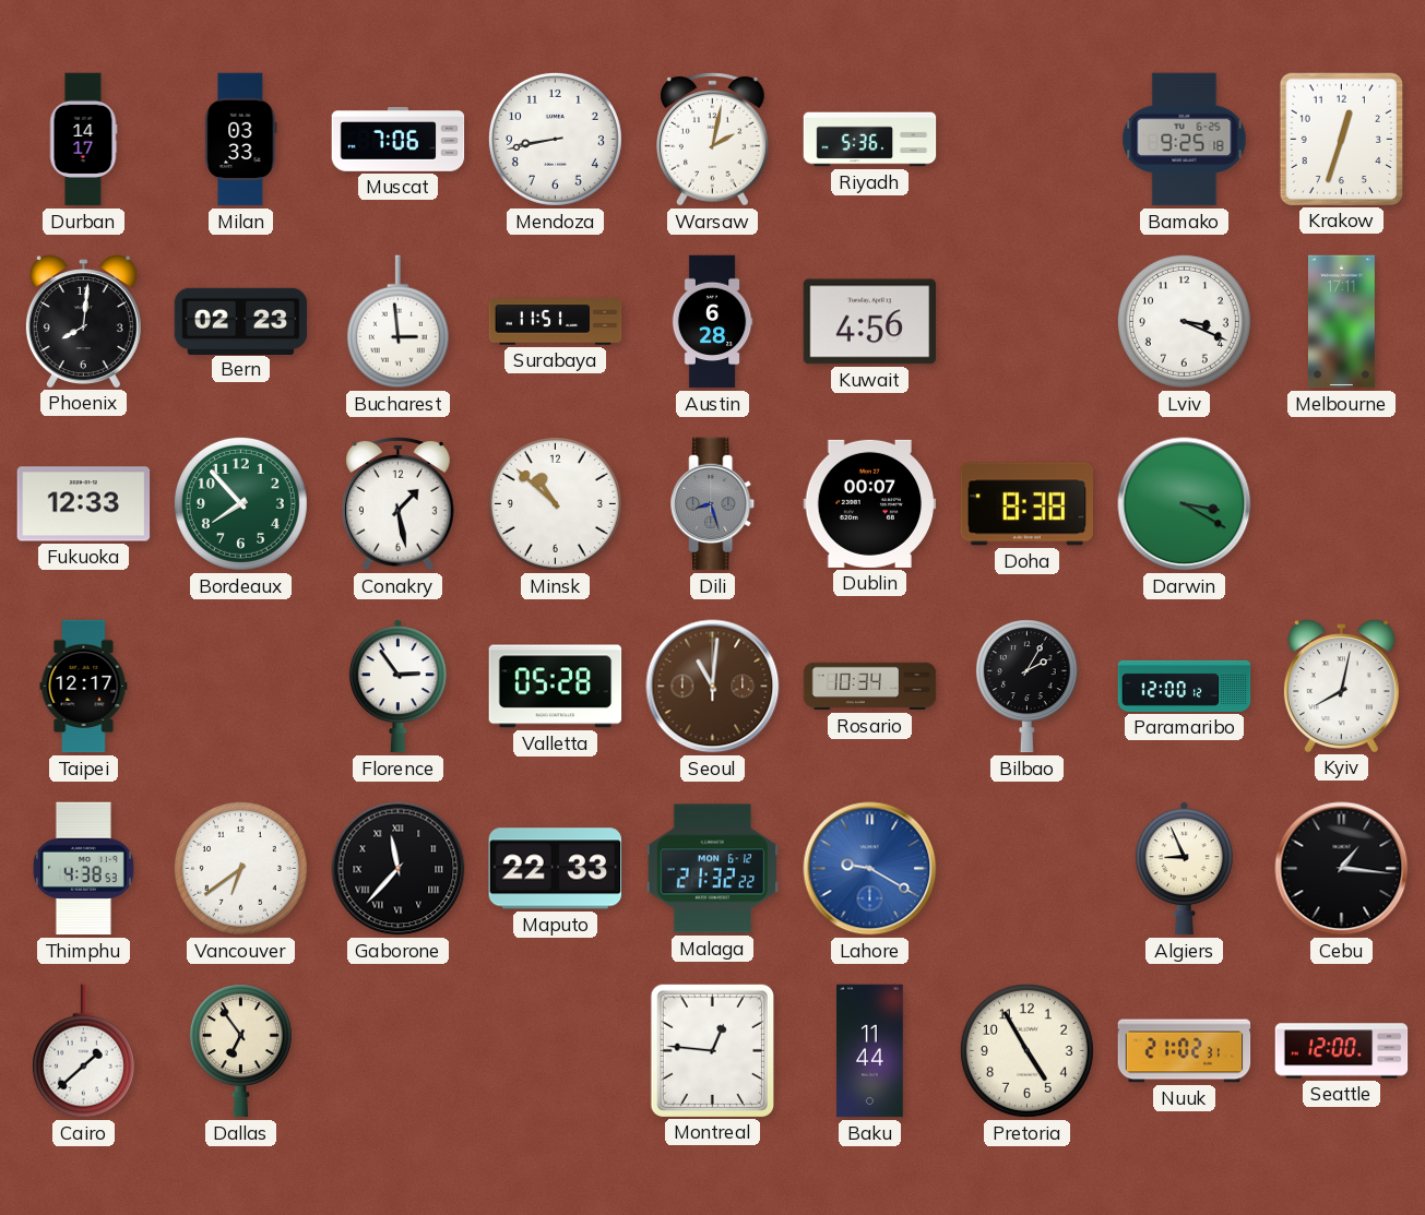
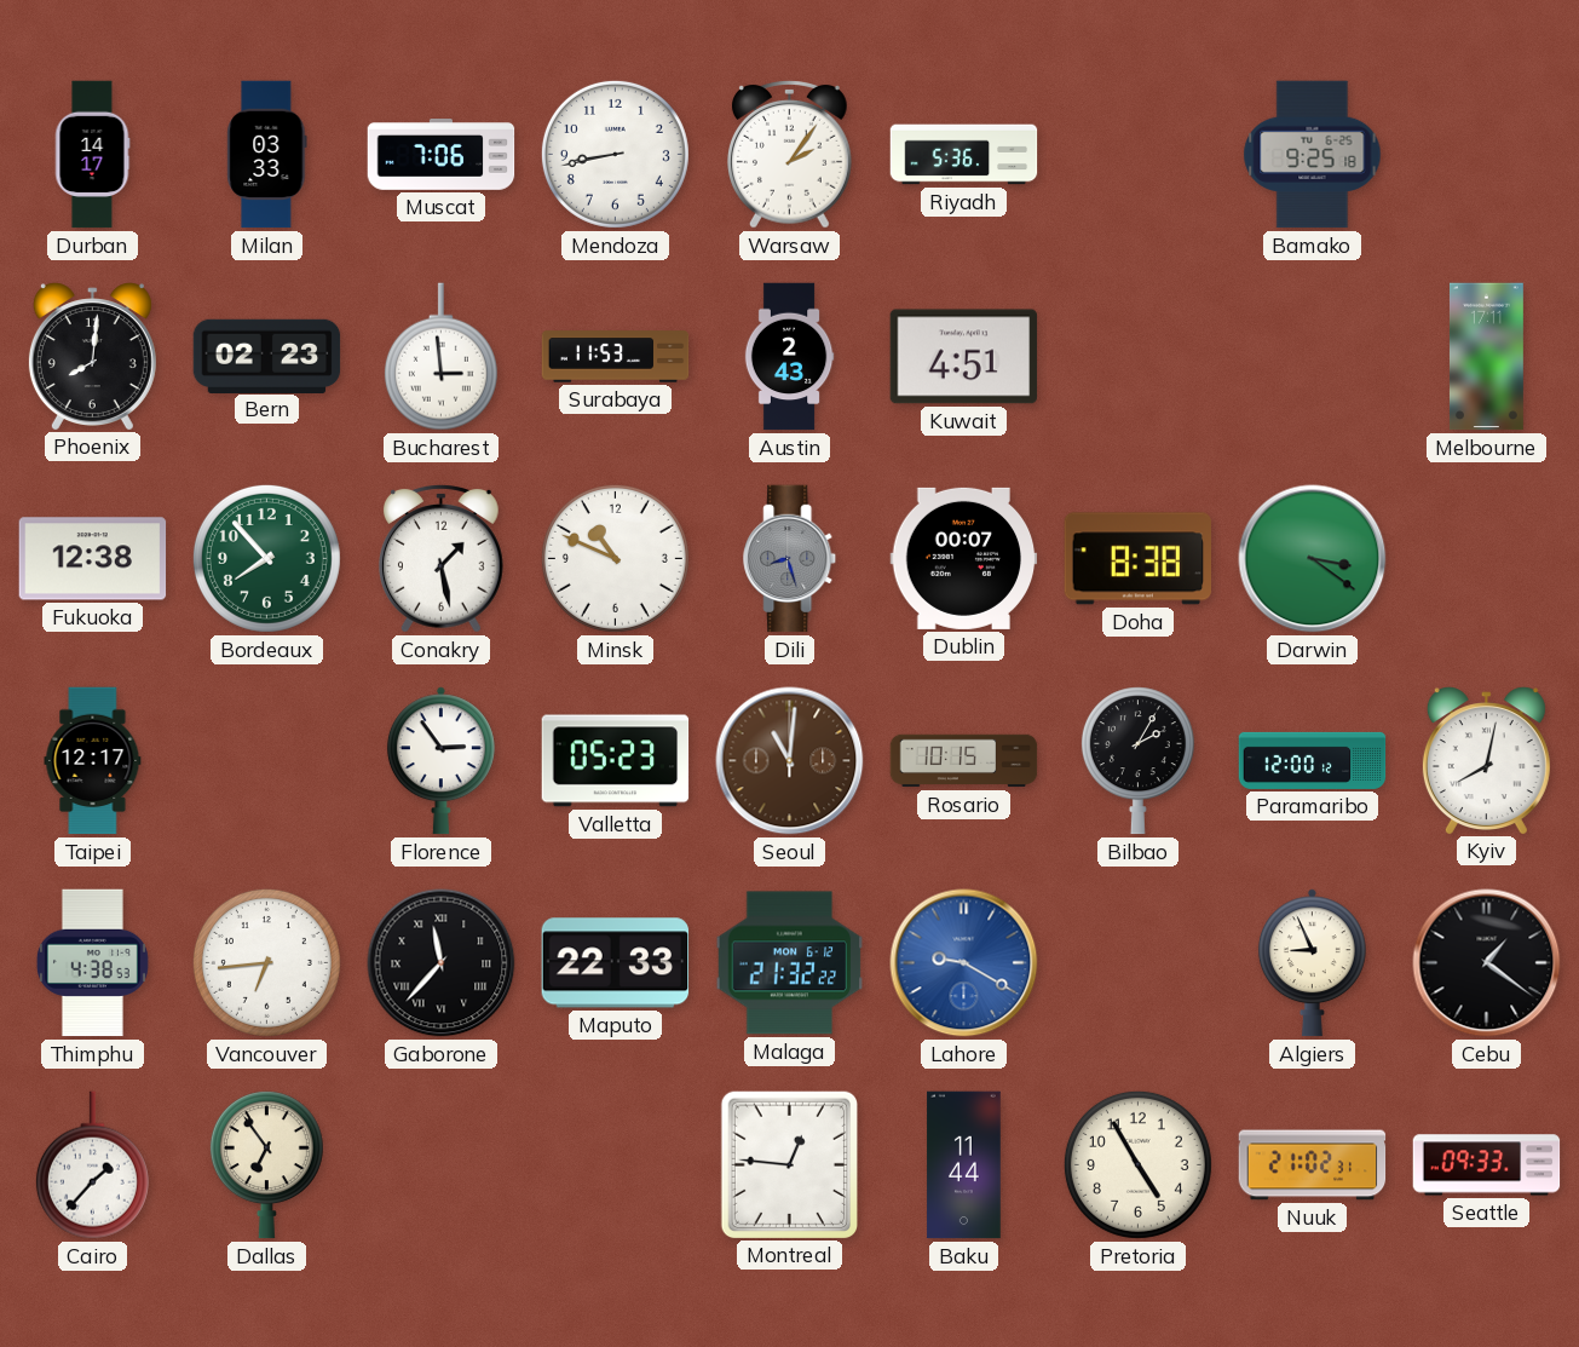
Warsaw: 2:02 -> 2:06 (790, 155)
Krakow: 12:33 -> none (1341, 139)
Surabaya: 11:51 -> 11:53 (616, 357)
Austin: 6:28 -> 2:43 (789, 357)
Kuwait: 4:56 -> 4:51 (964, 357)
Lviv: 3:19 -> none (1184, 321)
Fukuoka: 12:33 -> 12:38 (93, 559)
Minsk: 10:52 -> 10:49 (615, 558)
Darwin: 3:20 -> 3:21 (1313, 559)
Valletta: 05:28 -> 05:23 (616, 761)
Rosario: 10:34 -> 10:15 (964, 761)
Vancouver: 6:39 -> 6:44 (266, 962)
Cebu: 1:16 -> 1:21 (1487, 963)
Cairo: 1:38 -> 1:37 (92, 1165)
Seattle: 12:00 -> 09:33 (1487, 1165)
